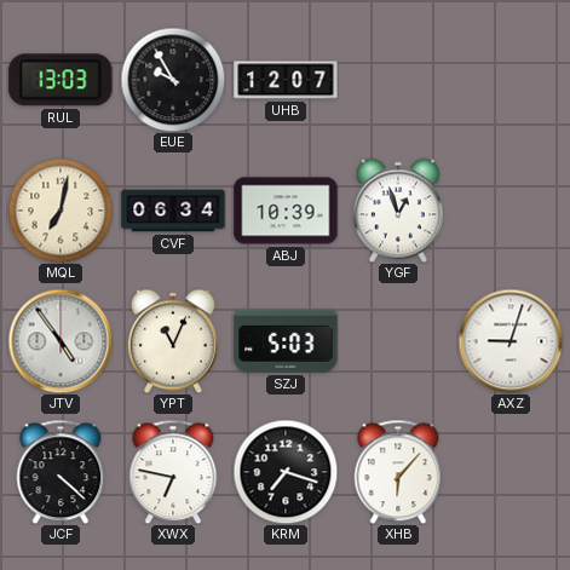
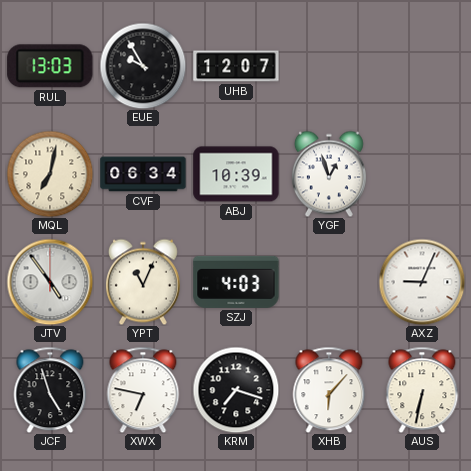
SZJ: 5:03 -> 4:03 (236, 282)
AXZ: 9:03 -> 9:04 (422, 282)
JCF: 4:22 -> 4:57 (50, 390)
AUS: none -> 6:32 (422, 390)
